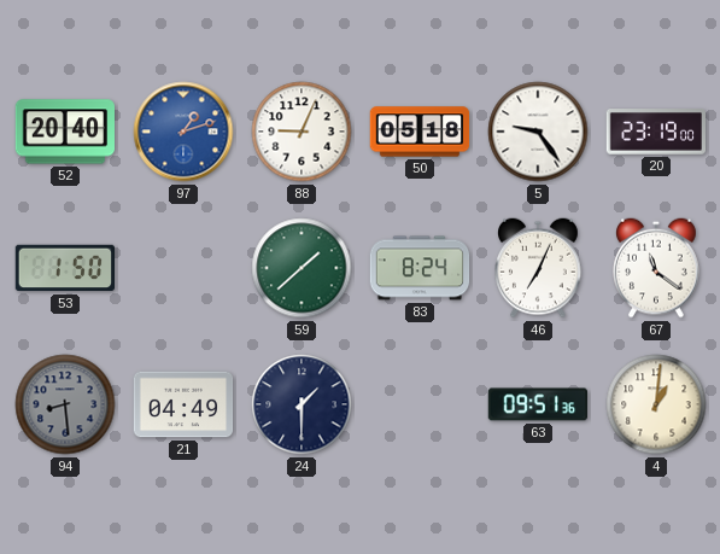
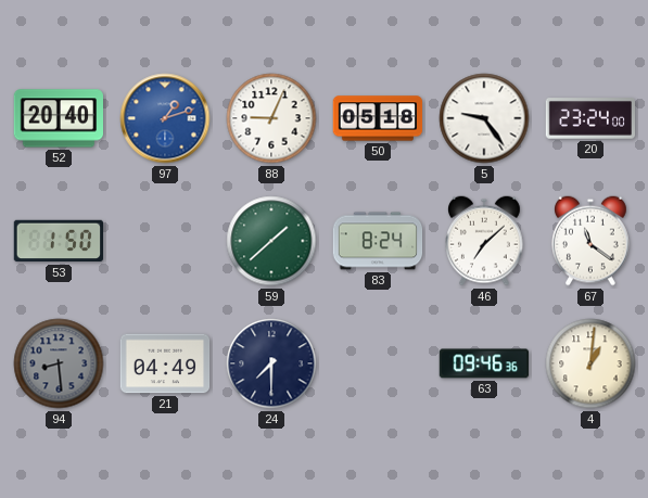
20: 23:19 -> 23:24 (589, 118)
46: 7:04 -> 7:08 (485, 241)
24: 1:30 -> 7:30 (271, 363)
63: 09:51 -> 09:46 (483, 363)
